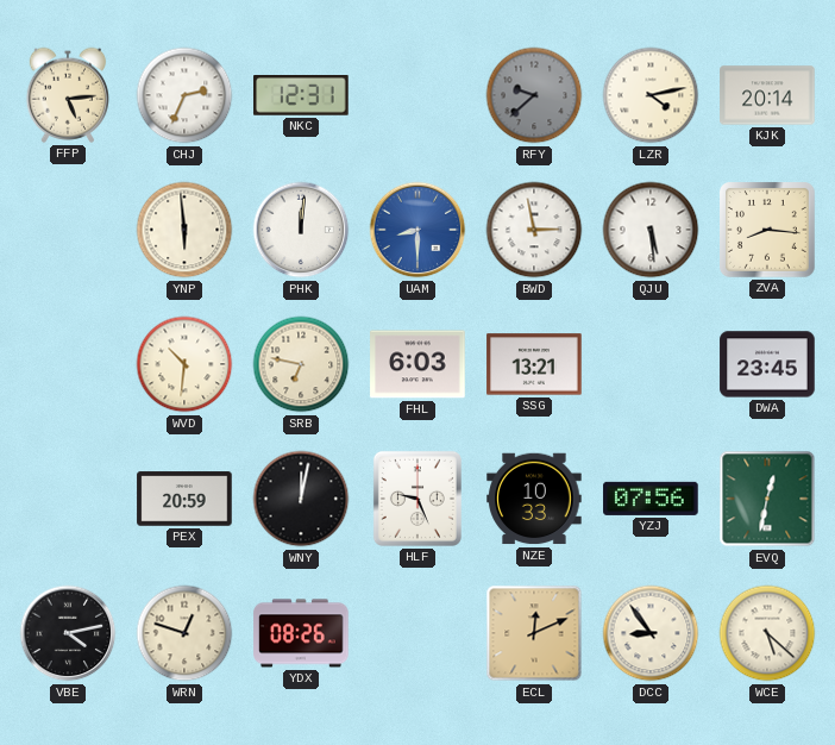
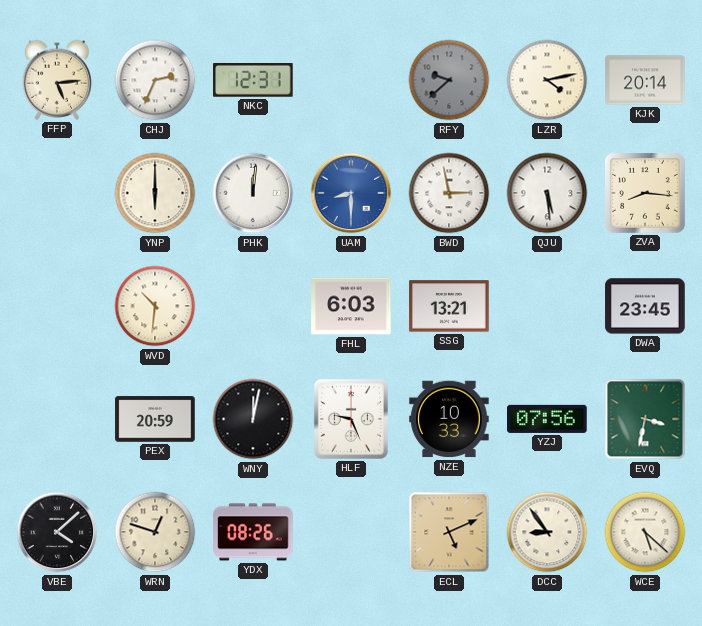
YNP: 5:59 -> 6:00 (155, 193)
SRB: 6:47 -> none (301, 364)
EVQ: 12:32 -> 3:32 (645, 419)
VBE: 4:13 -> 4:08 (57, 532)
ECL: 12:11 -> 5:11 (449, 532)
